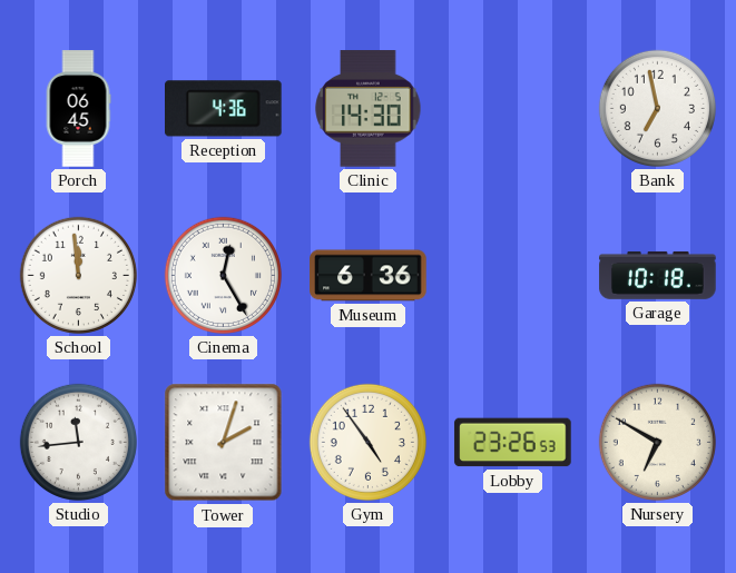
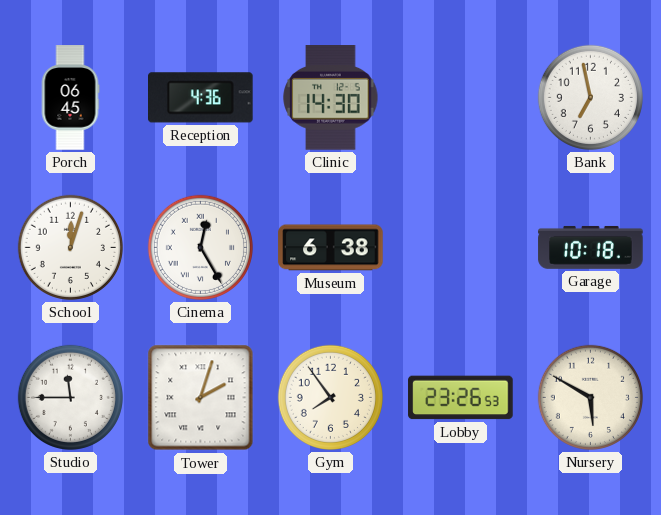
School: 11:59 -> 12:03 (70, 247)
Museum: 6:36 -> 6:38 (331, 248)
Studio: 11:44 -> 11:45 (70, 397)
Gym: 4:54 -> 7:54 (330, 397)
Nursery: 6:50 -> 5:50 (590, 397)
